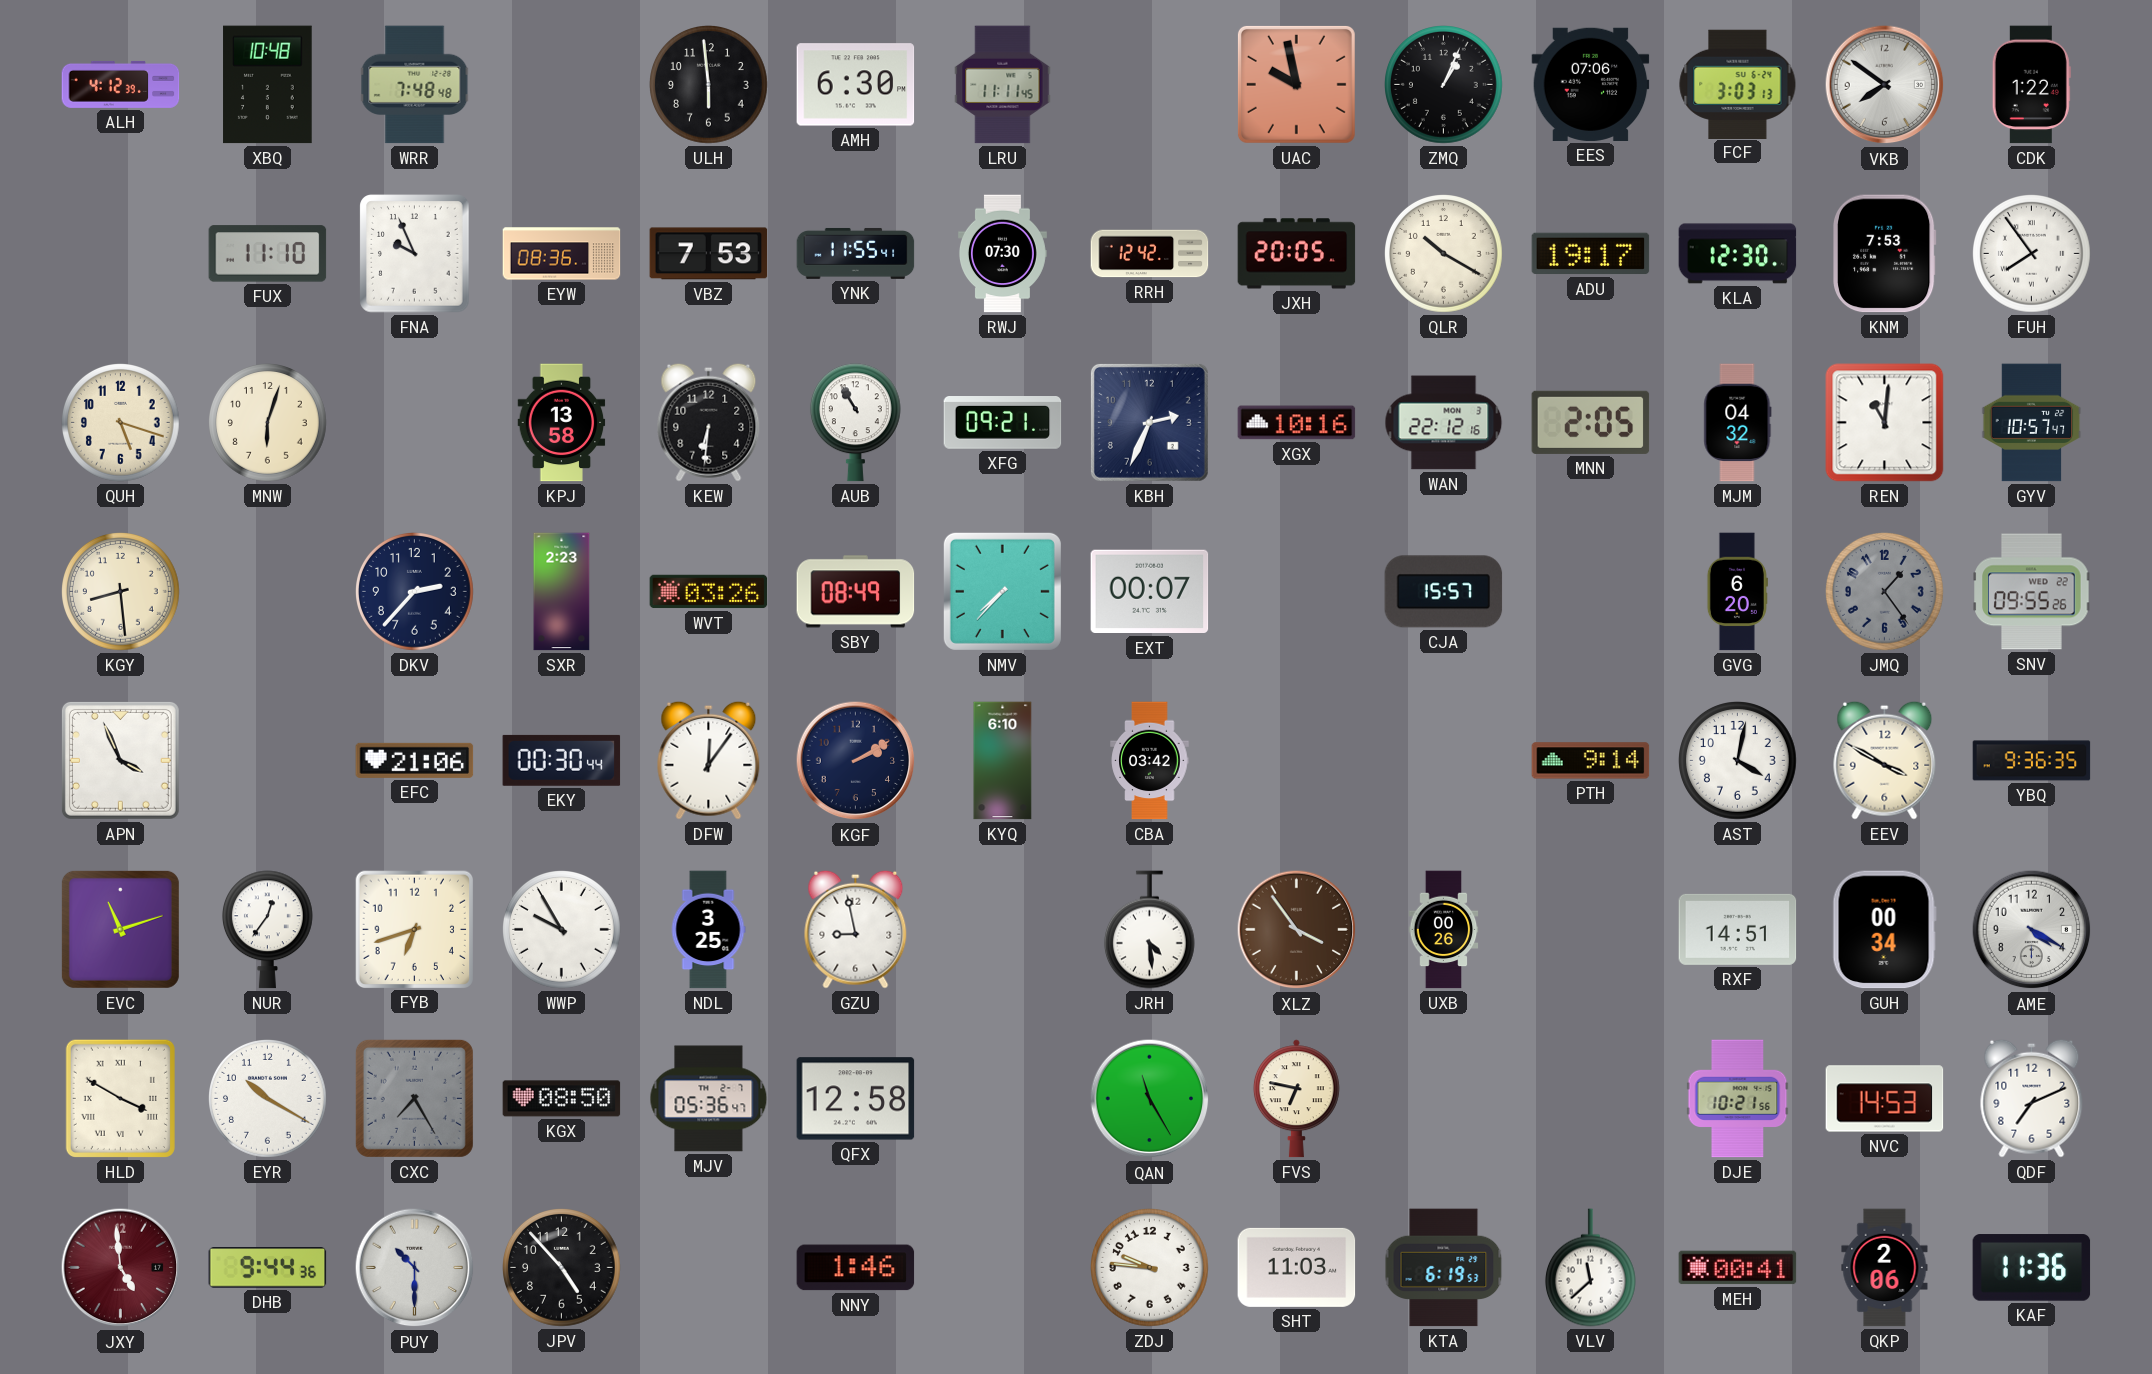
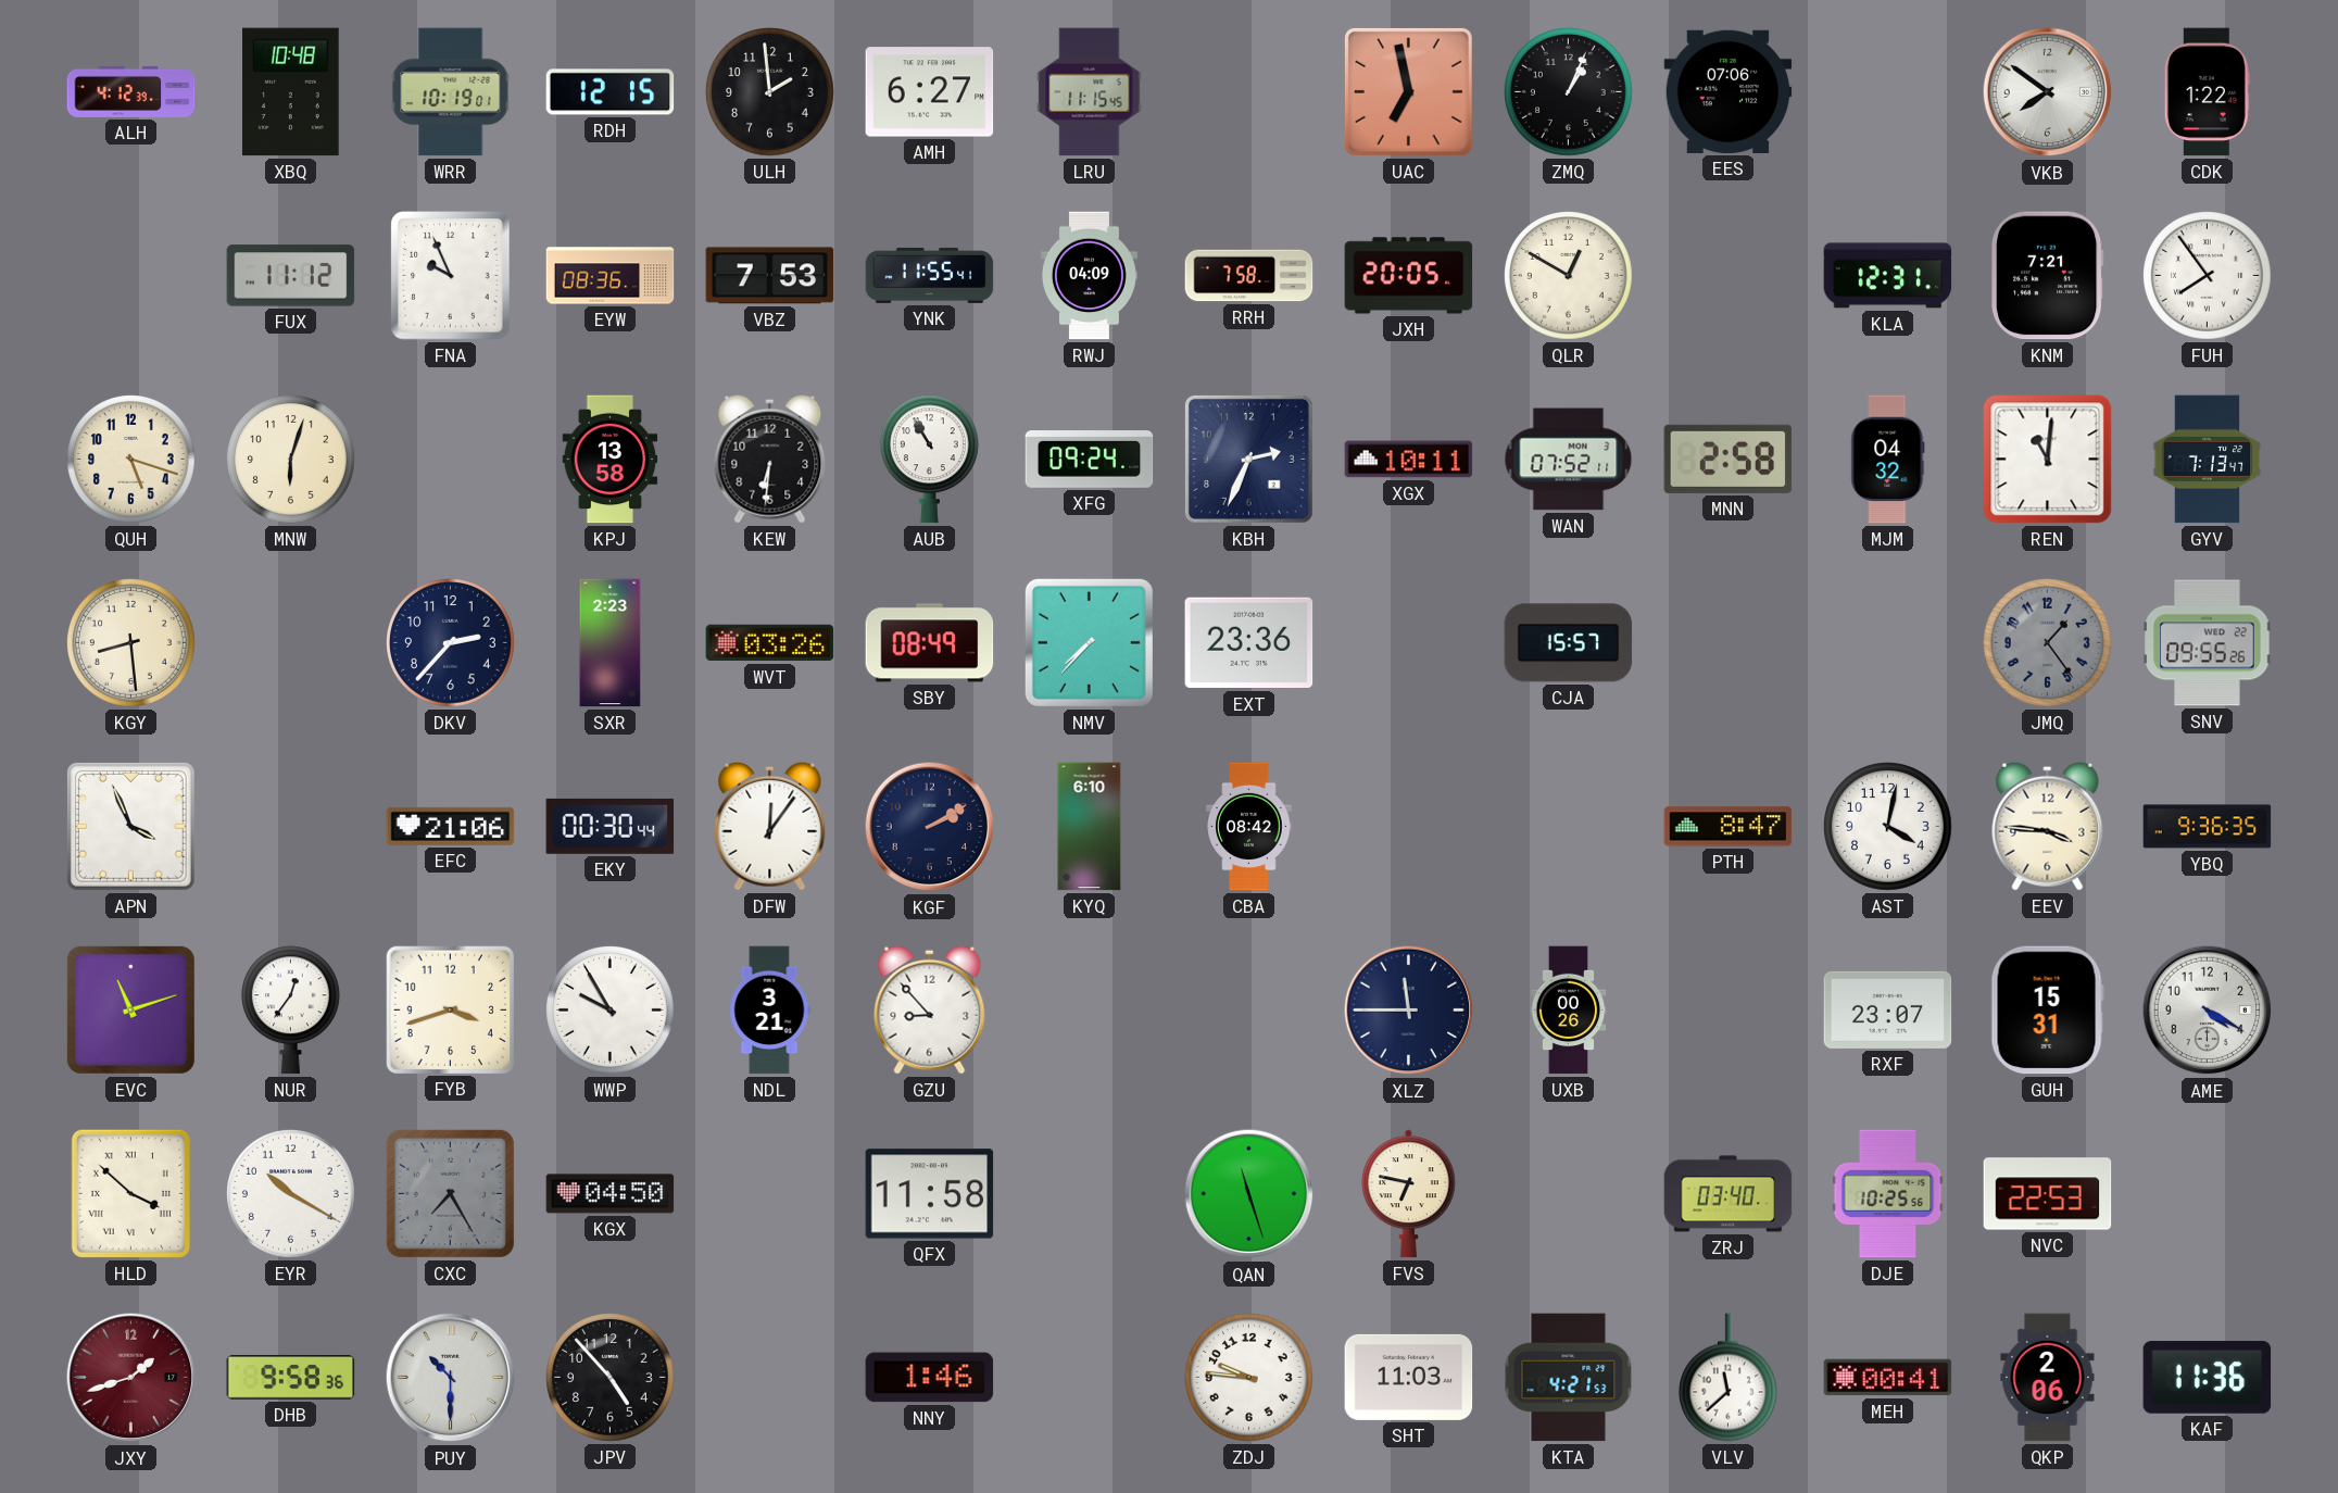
WRR: 7:48 -> 10:19 (451, 92)
RDH: none -> 12:15 (611, 92)
ULH: 5:59 -> 1:59 (770, 92)
AMH: 6:30 -> 6:27 (930, 92)
LRU: 11:11 -> 11:15 (1090, 92)
UAC: 9:58 -> 6:58 (1408, 91)
FCF: 3:03 -> none (1738, 84)
FUX: 11:10 -> 11:12 (291, 276)
RWJ: 07:30 -> 04:09 (1089, 276)
RRH: 12:42 -> 7:58 (1249, 276)
QLR: 10:20 -> 12:50 (1569, 276)
ADU: 19:17 -> none (1591, 254)
KLA: 12:30 -> 12:31 (1888, 276)
KNM: 7:53 -> 7:21 (2048, 276)
XFG: 09:21 -> 09:24 (1090, 460)
XGX: 10:16 -> 10:11 (1409, 460)
WAN: 22:12 -> 07:52 (1569, 460)
MNN: 2:05 -> 2:58 (1729, 459)
GYV: 10:57 -> 7:13 (2208, 460)
EXT: 00:07 -> 23:36 (1249, 643)
GVG: 6:20 -> none (1737, 592)
CBA: 03:42 -> 08:42 (1249, 827)
PTH: 9:14 -> 8:47 (1729, 827)
EEV: 3:50 -> 3:46 (2048, 826)
FYB: 6:42 -> 3:42 (450, 1009)
NDL: 3:25 -> 3:21 (769, 1011)
GZU: 8:58 -> 8:53 (930, 1009)
JRH: 4:29 -> none (1149, 930)
XLZ: 3:54 -> 11:45 (1409, 1011)
XLZ dial: brown -> navy (1409, 1011)
RXF: 14:51 -> 23:07 (1888, 1009)
GUH: 00:34 -> 15:31 (2047, 1011)
HLD: 3:50 -> 3:52 (130, 1193)
KGX: 08:50 -> 04:50 (611, 1194)
MJV: 05:36 -> none (709, 1099)
QFX: 12:58 -> 11:58 (930, 1194)
QAN: 11:25 -> 11:27 (1249, 1194)
ZRJ: none -> 03:40 (1729, 1194)
DJE: 10:21 -> 10:25 (1888, 1194)
NVC: 14:53 -> 22:53 (2048, 1194)
QDF: 7:11 -> none (2032, 1098)
JXY: 4:59 -> 1:42 (131, 1378)
DHB: 9:44 -> 9:58 (291, 1378)
KTA: 6:19 -> 4:21 (1569, 1378)
